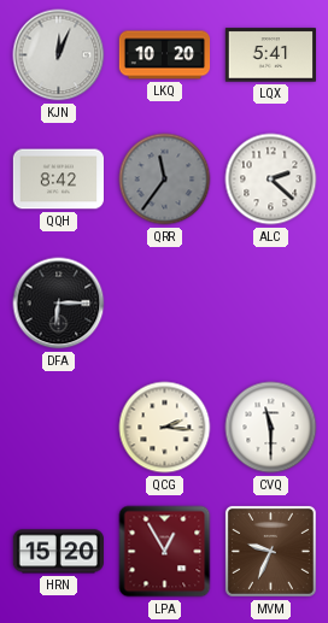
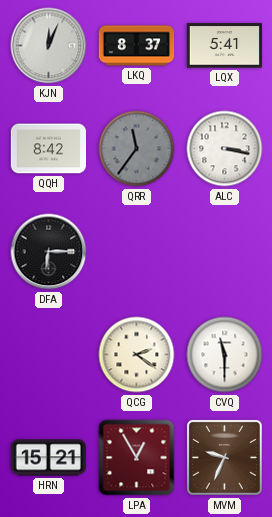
LKQ: 10:20 -> 8:37 (137, 46)
ALC: 2:22 -> 3:17 (225, 149)
QCG: 2:16 -> 2:21 (137, 355)
HRN: 15:20 -> 15:21 (48, 458)
